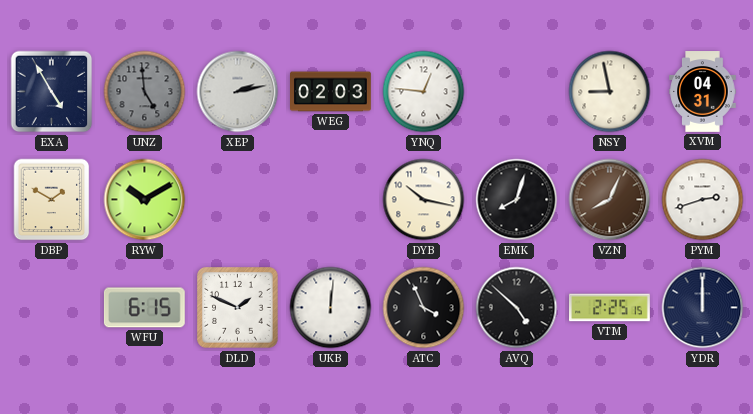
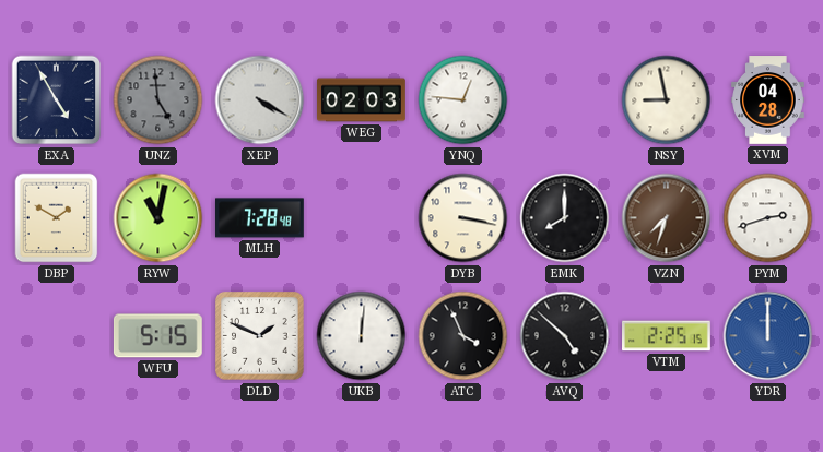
XEP: 2:13 -> 4:20 (260, 100)
XVM: 04:31 -> 04:28 (768, 100)
RYW: 10:10 -> 11:02 (158, 218)
MLH: none -> 7:28 (260, 218)
DYB: 10:17 -> 3:17 (463, 218)
EMK: 8:03 -> 8:00 (565, 218)
VZN: 8:04 -> 7:33 (667, 218)
WFU: 6:15 -> 5:15 (157, 336)
YDR dial: navy -> blue (768, 336)
